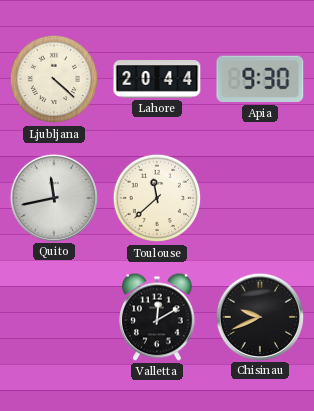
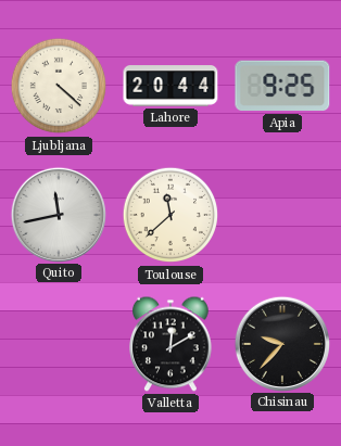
Apia: 9:30 -> 9:25 (282, 86)
Chisinau: 9:41 -> 9:37 (281, 343)
